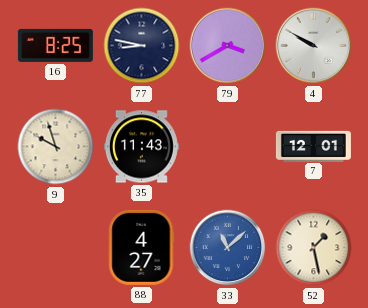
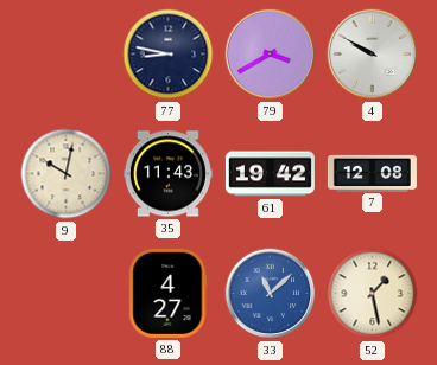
16: 8:25 -> none (55, 45)
9: 9:57 -> 10:02 (66, 174)
61: none -> 19:42 (270, 174)
7: 12:01 -> 12:08 (372, 173)
